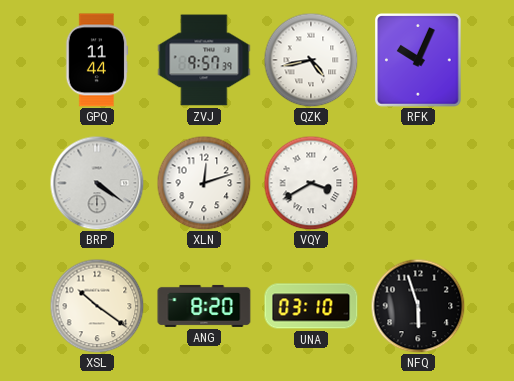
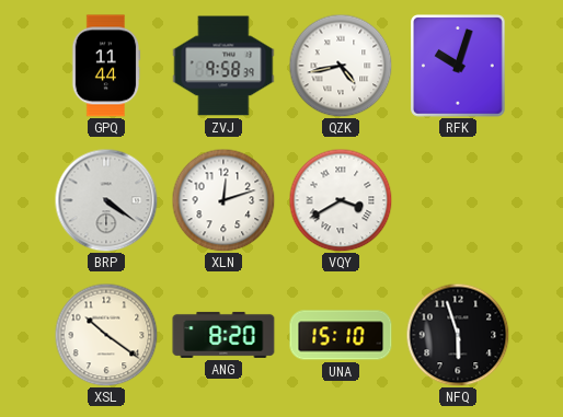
ZVJ: 9:57 -> 9:58 (223, 66)
RFK: 10:04 -> 10:03 (459, 66)
UNA: 03:10 -> 15:10 (341, 335)
